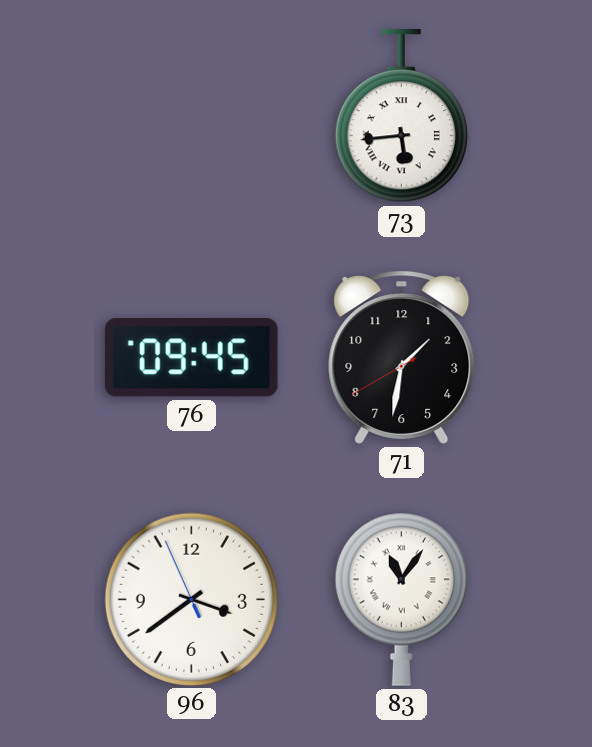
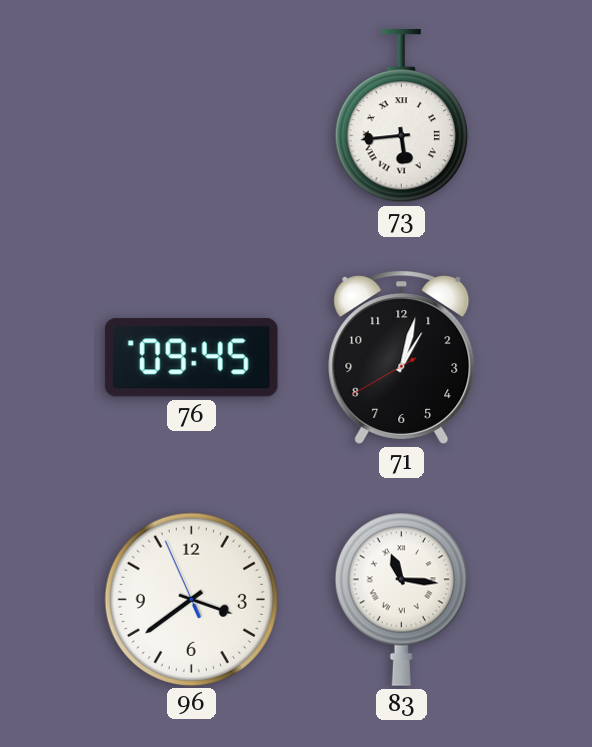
71: 1:31 -> 1:02 (402, 357)
83: 11:06 -> 11:16 (401, 599)
